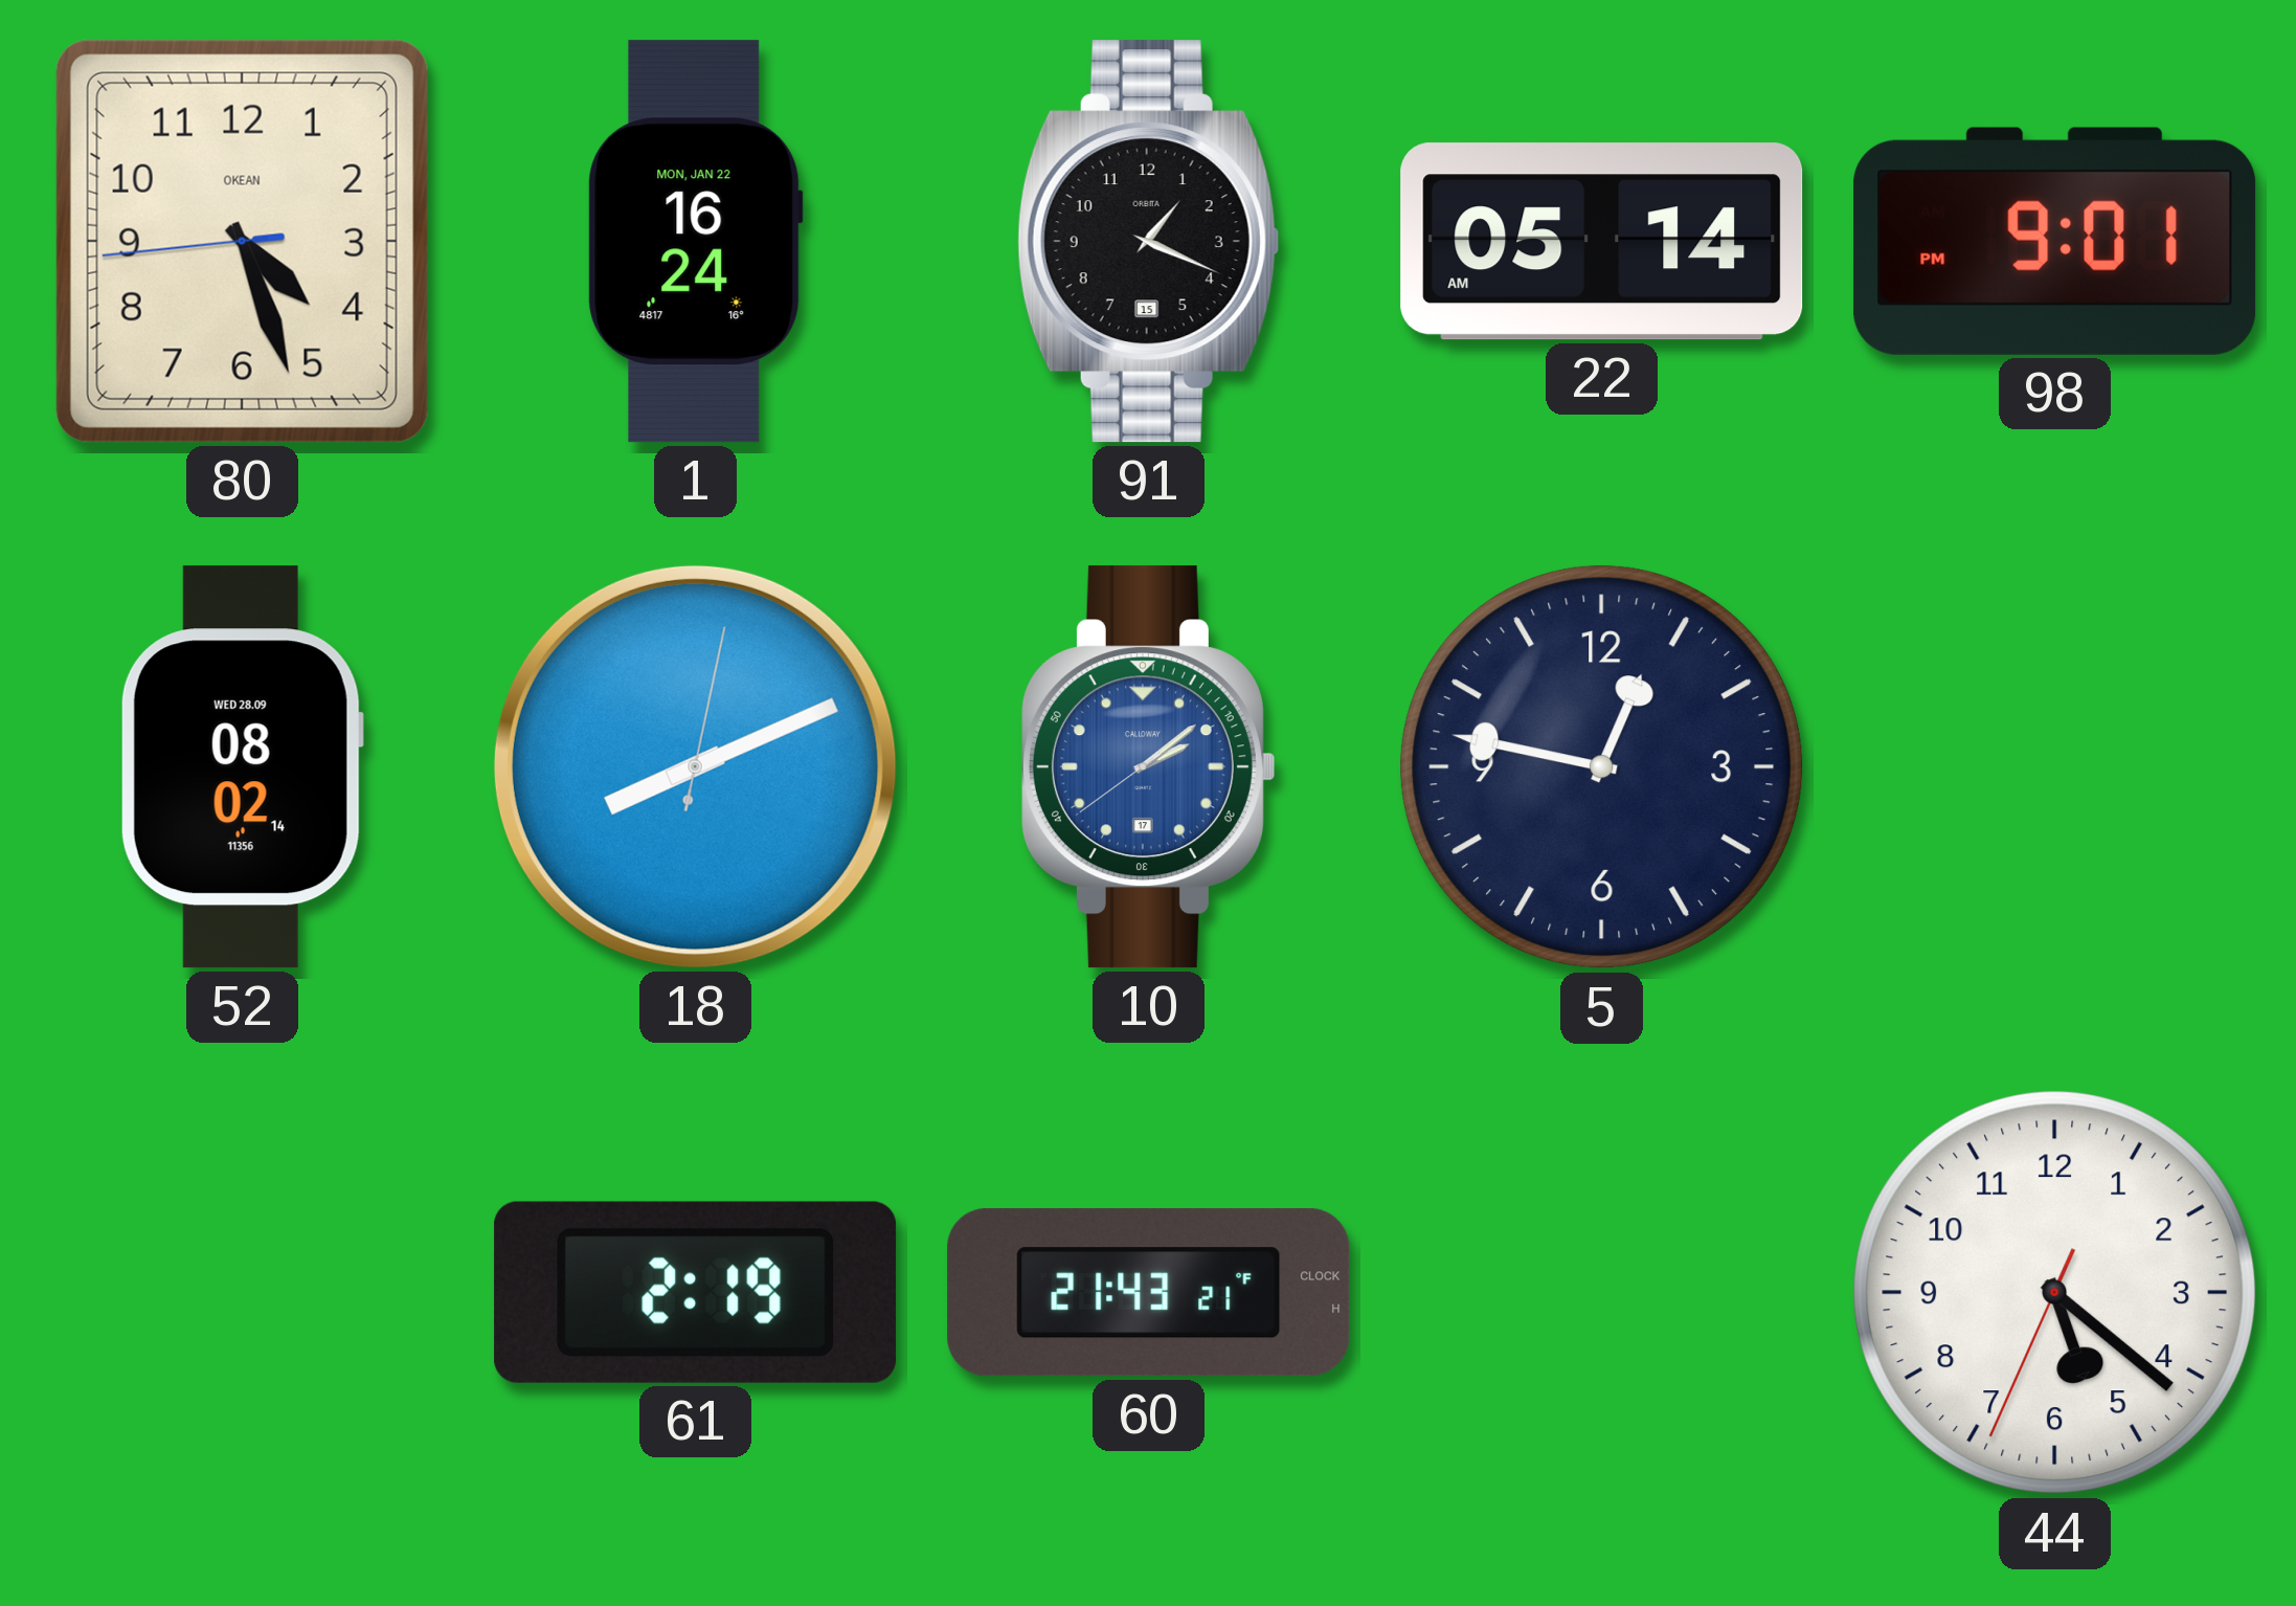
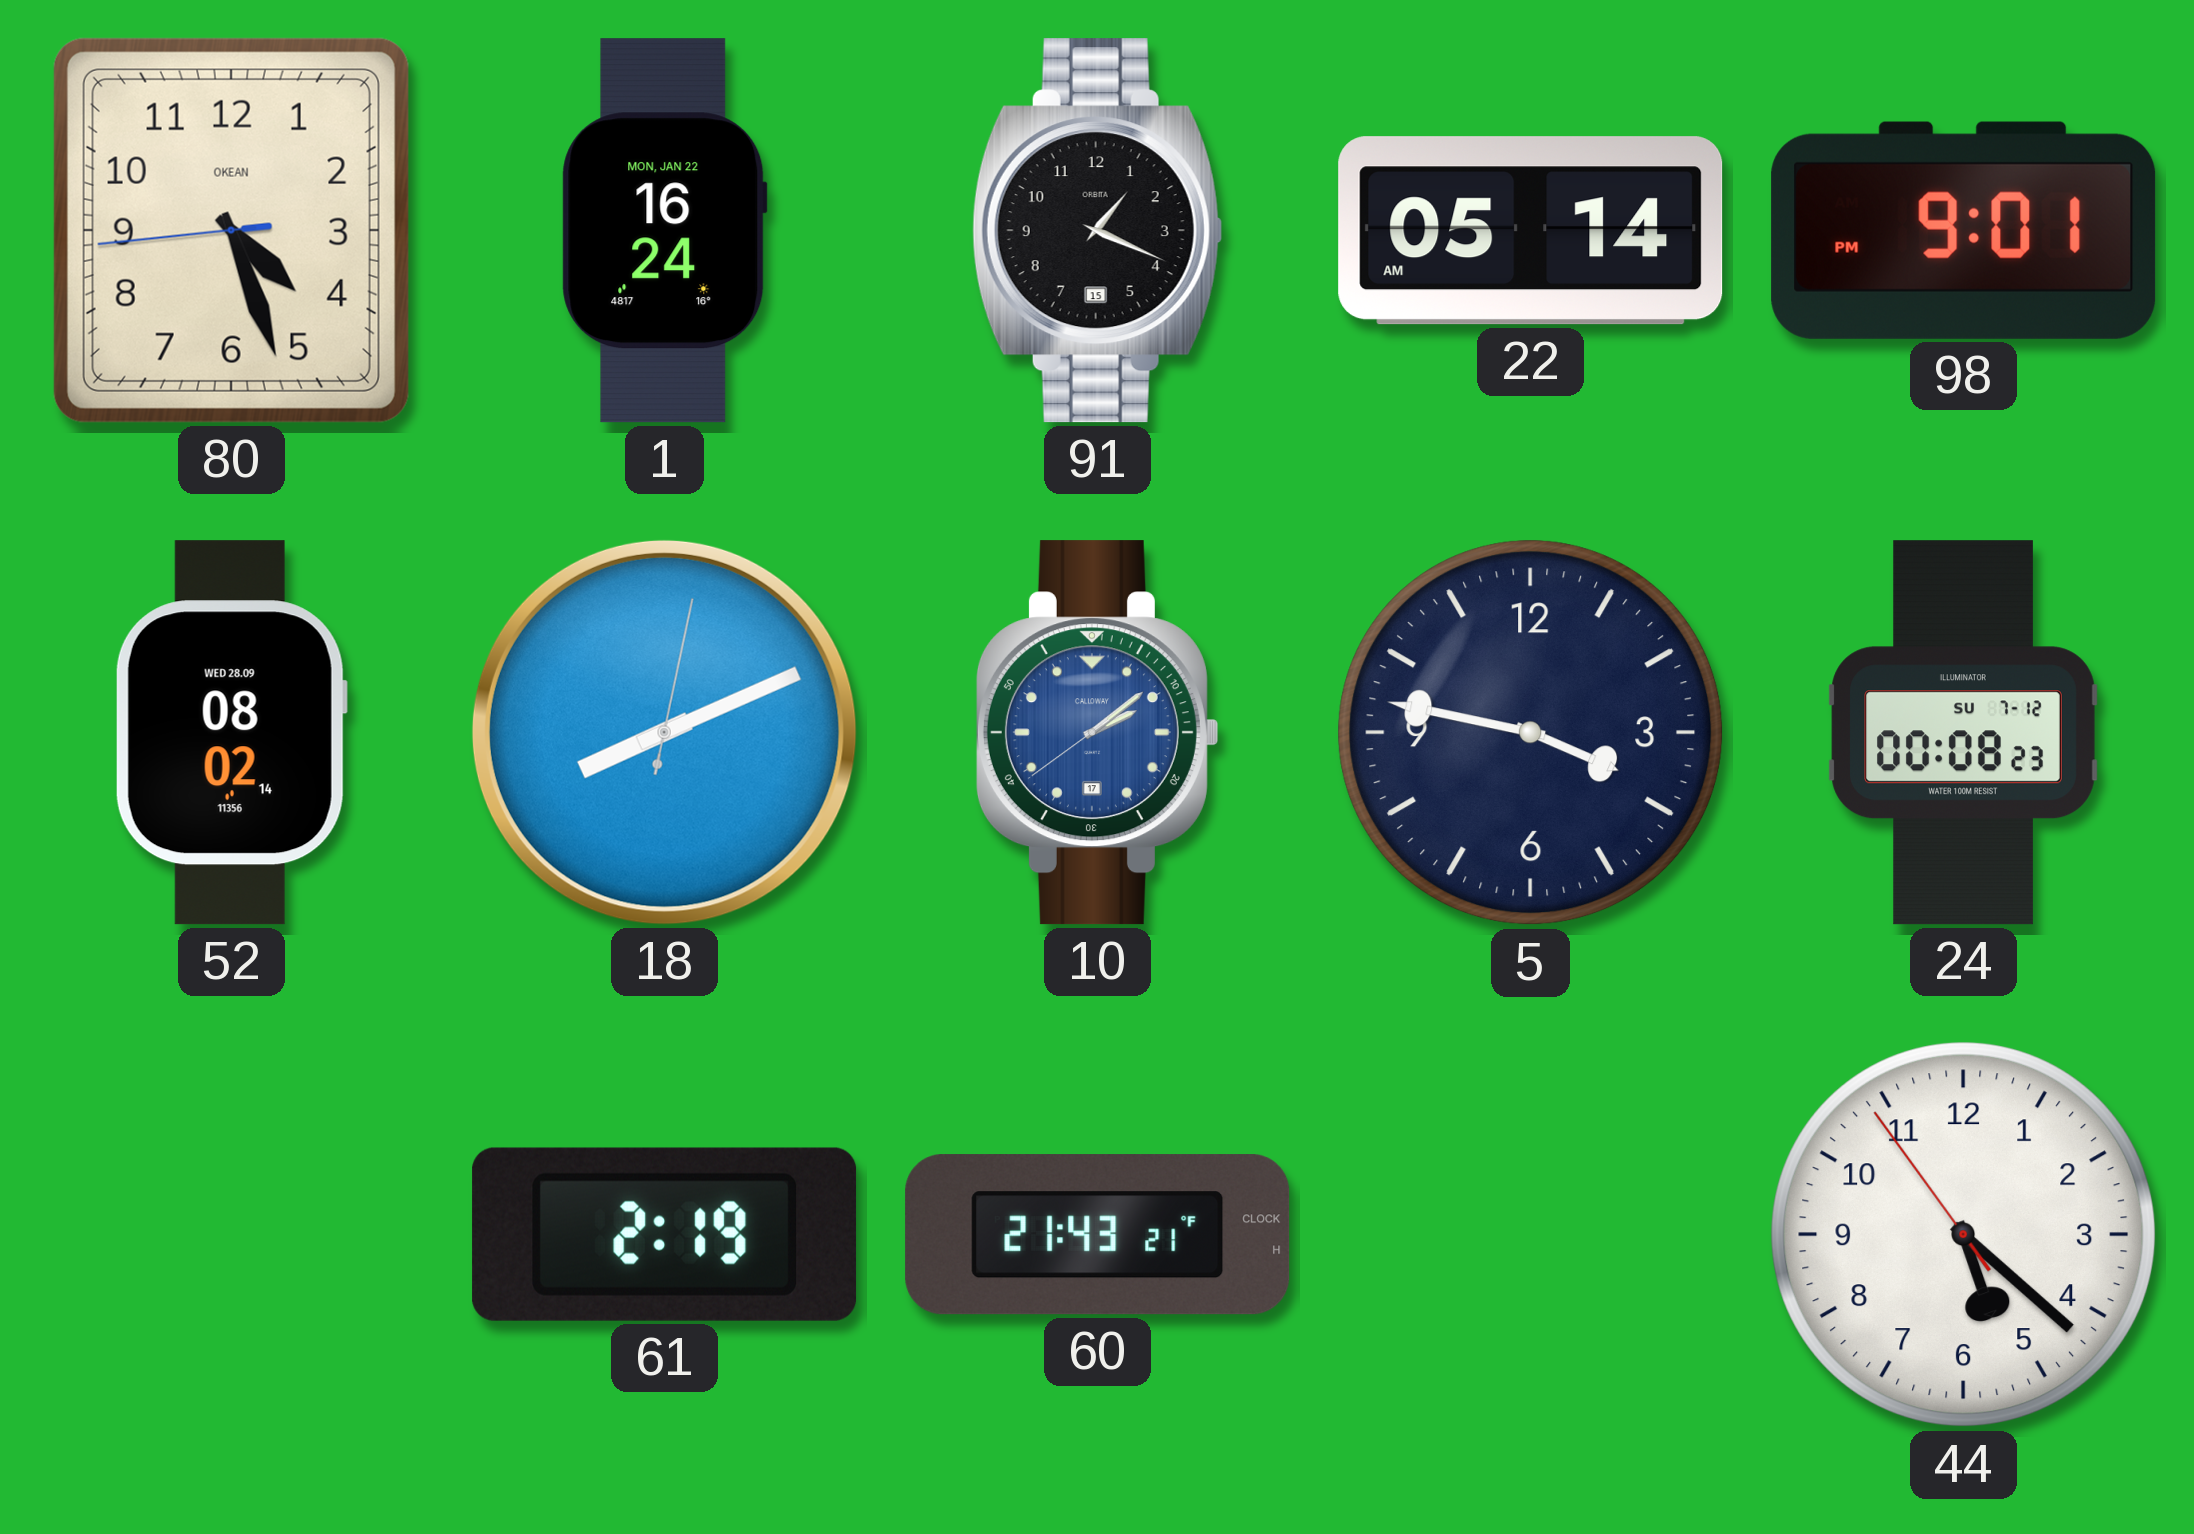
5: 12:47 -> 3:47 (1531, 733)
24: none -> 00:08 (1963, 733)
44: 5:21:34 -> 5:21:54 (1964, 1235)
